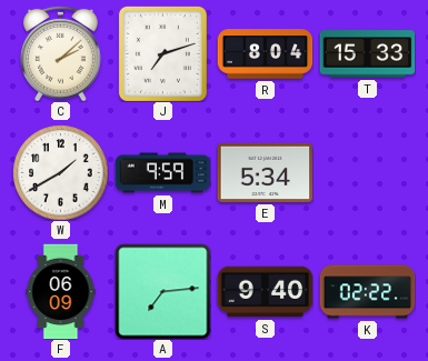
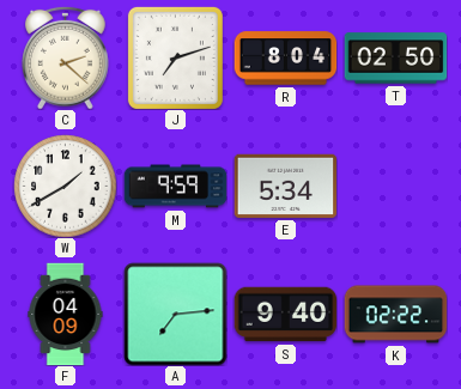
C: 2:08 -> 2:22 (66, 57)
T: 15:33 -> 02:50 (395, 59)
F: 06:09 -> 04:09 (66, 314)
